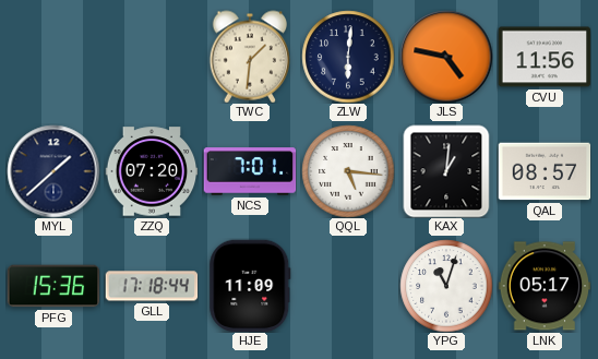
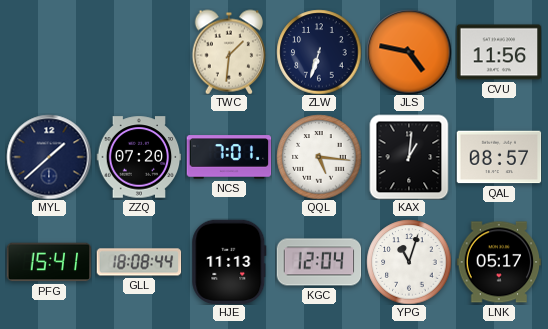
ZLW: 6:01 -> 6:33 (319, 52)
PFG: 15:36 -> 15:41 (49, 262)
GLL: 17:18 -> 18:08 (139, 262)
HJE: 11:09 -> 11:13 (229, 262)
KGC: none -> 12:04 (319, 262)
